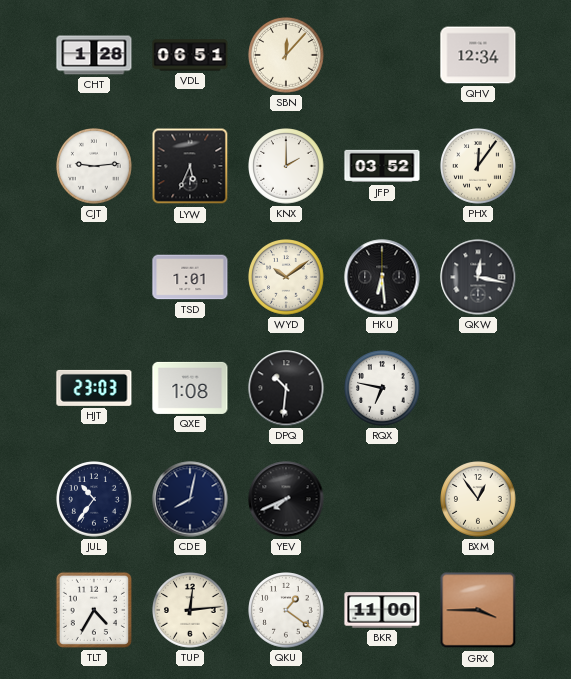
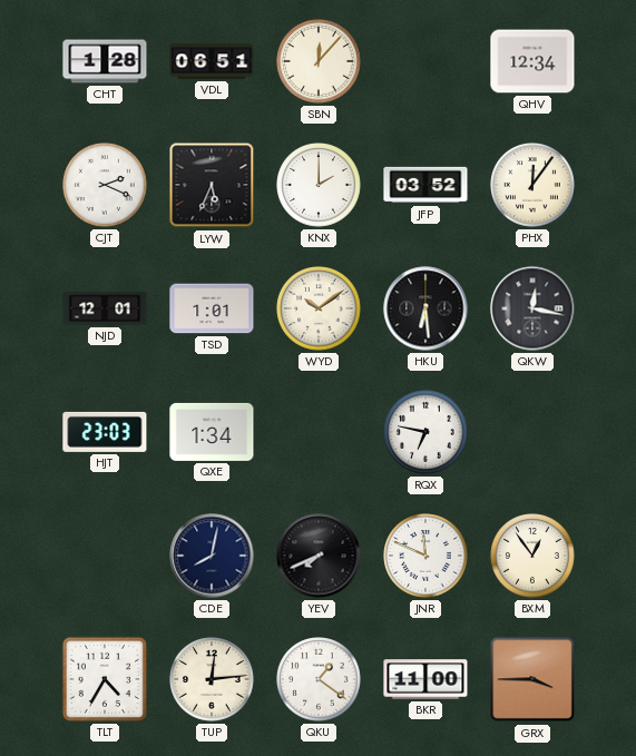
CJT: 9:14 -> 2:19 (105, 185)
NJD: none -> 12:01 (105, 308)
QXE: 1:08 -> 1:34 (212, 432)
DPQ: 10:31 -> none (286, 388)
JUL: 10:36 -> none (94, 499)
JNR: none -> 11:49 (425, 556)
